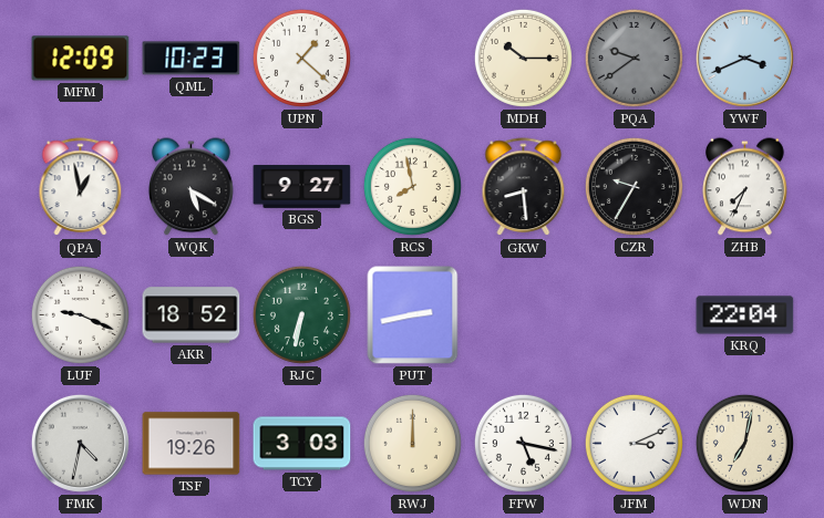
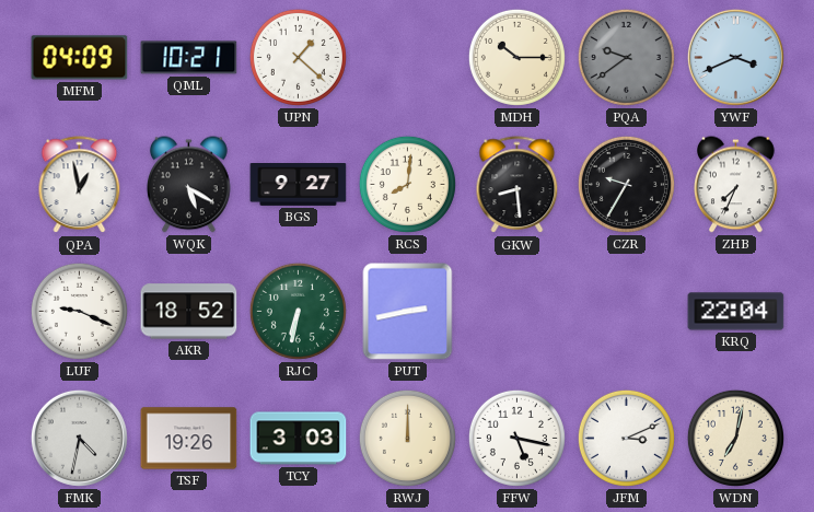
MFM: 12:09 -> 04:09 (80, 58)
QML: 10:23 -> 10:21 (189, 58)
RCS: 7:58 -> 8:01 (407, 184)
